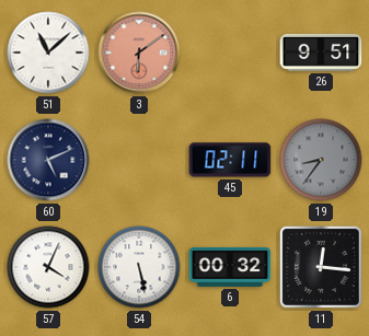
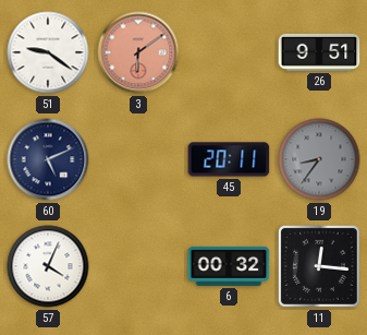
51: 11:08 -> 9:21 (48, 52)
45: 02:11 -> 20:11 (229, 159)
54: 5:28 -> none (139, 267)
